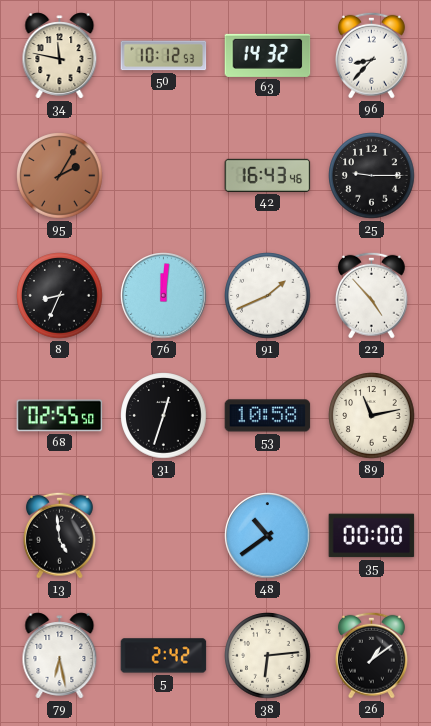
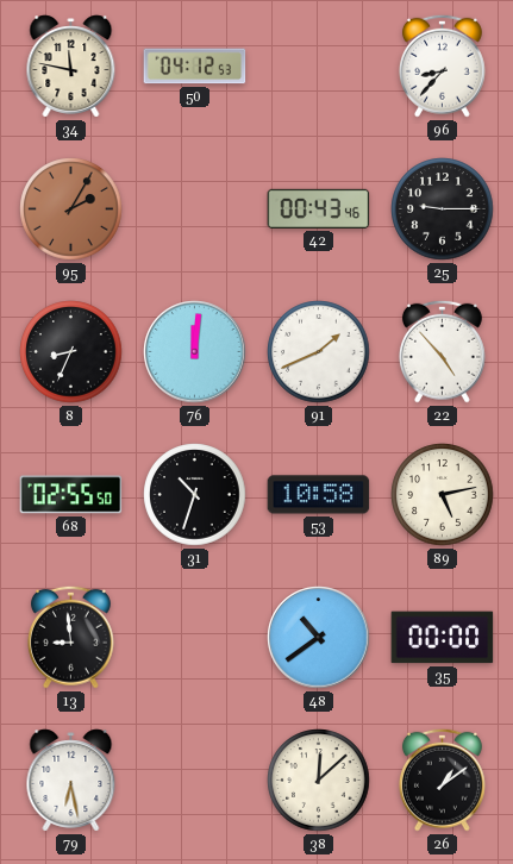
50: 10:12 -> 04:12 (195, 67)
63: 14:32 -> none (268, 55)
42: 16:43 -> 00:43 (319, 208)
31: 12:33 -> 10:33 (195, 495)
89: 11:13 -> 5:13 (443, 495)
13: 4:59 -> 8:59 (70, 637)
5: 2:42 -> none (164, 656)
38: 6:14 -> 12:08 (319, 781)
